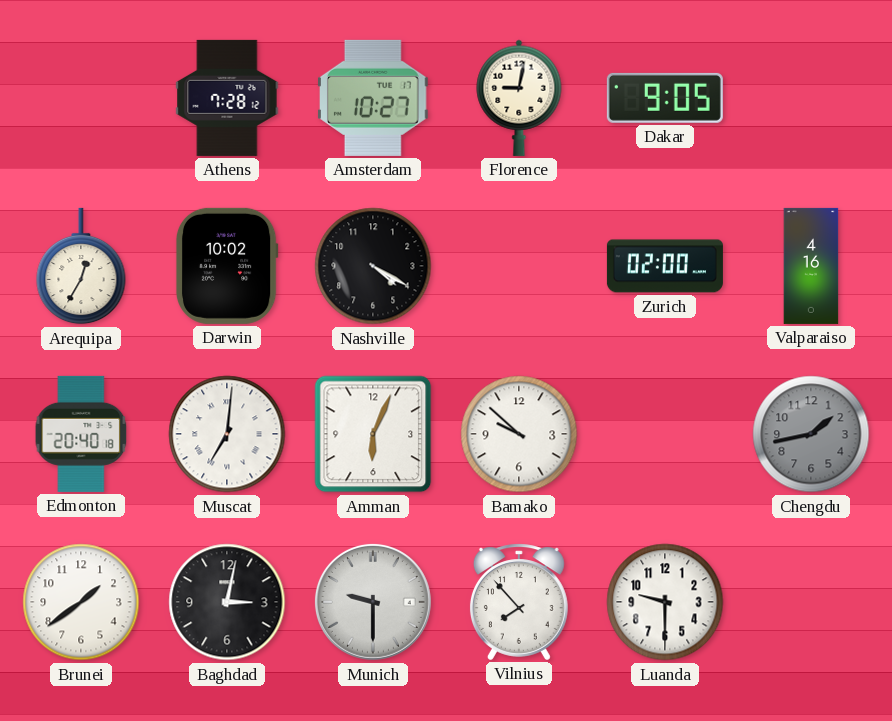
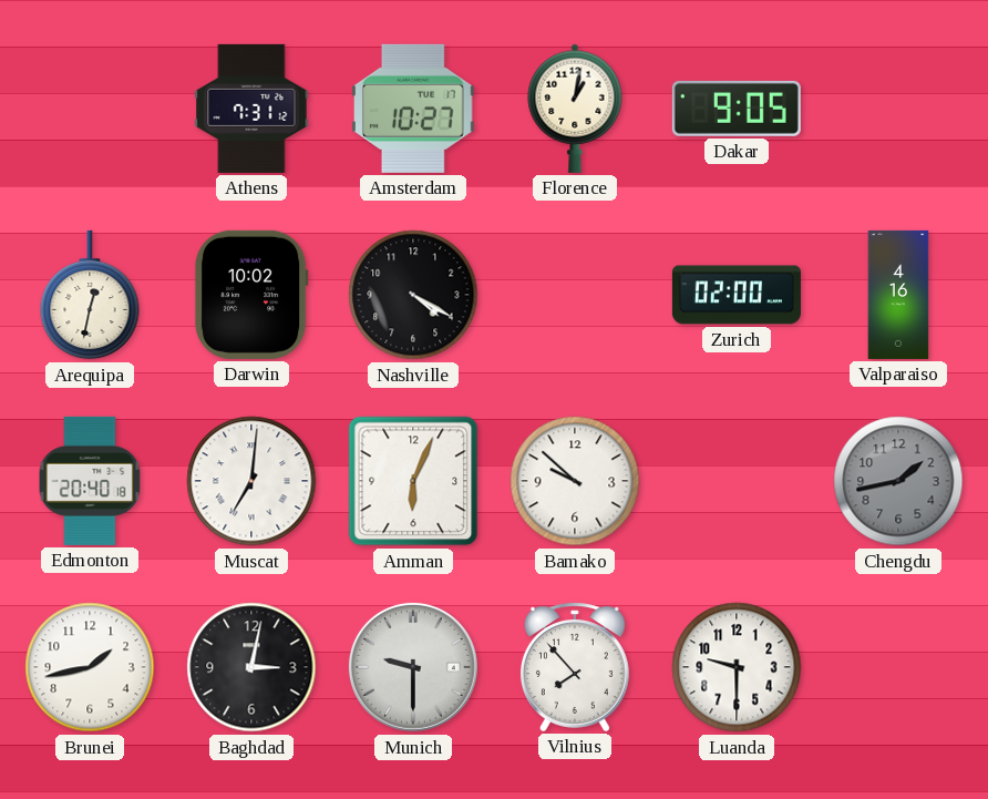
Athens: 7:28 -> 7:31 (251, 109)
Florence: 9:02 -> 1:02 (575, 109)
Arequipa: 12:35 -> 12:32 (90, 295)
Brunei: 1:39 -> 1:43 (90, 667)
